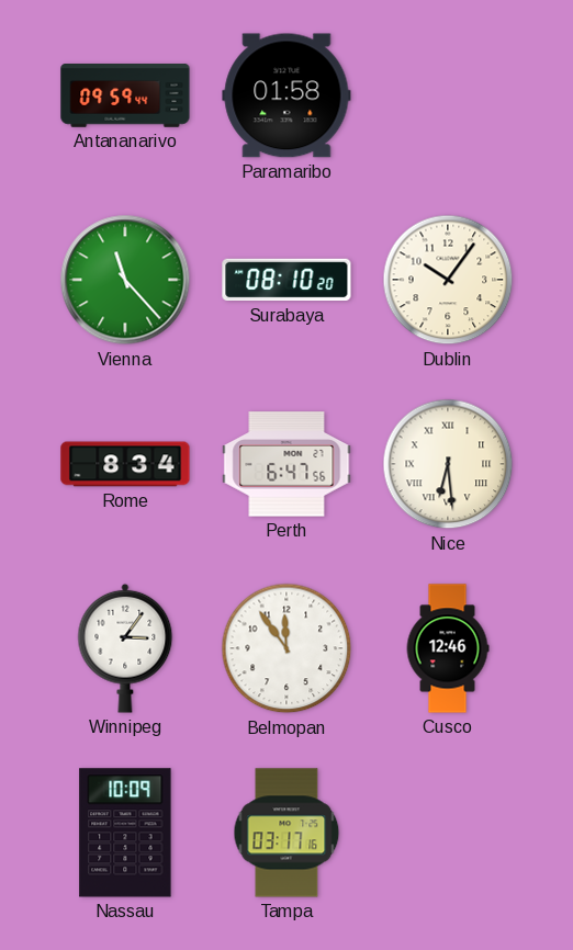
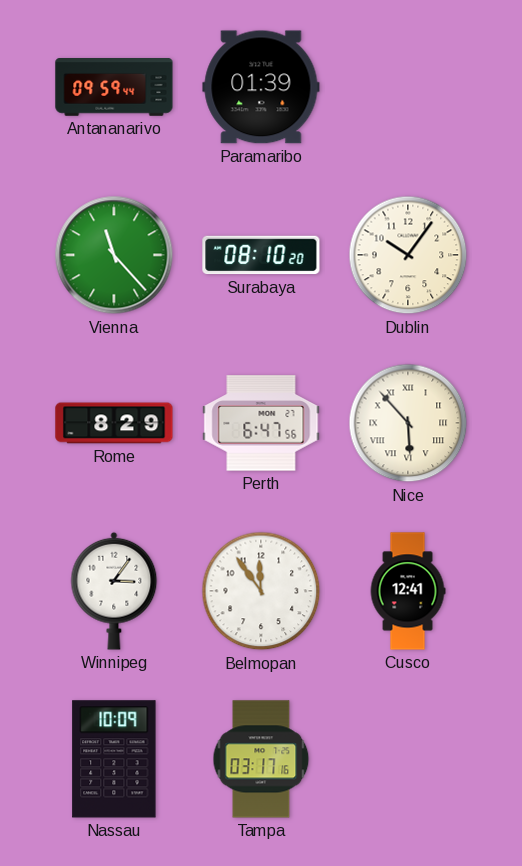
Paramaribo: 01:58 -> 01:39 (261, 87)
Rome: 8:34 -> 8:29 (114, 423)
Nice: 6:29 -> 5:53 (408, 423)
Cusco: 12:46 -> 12:41 (408, 591)
